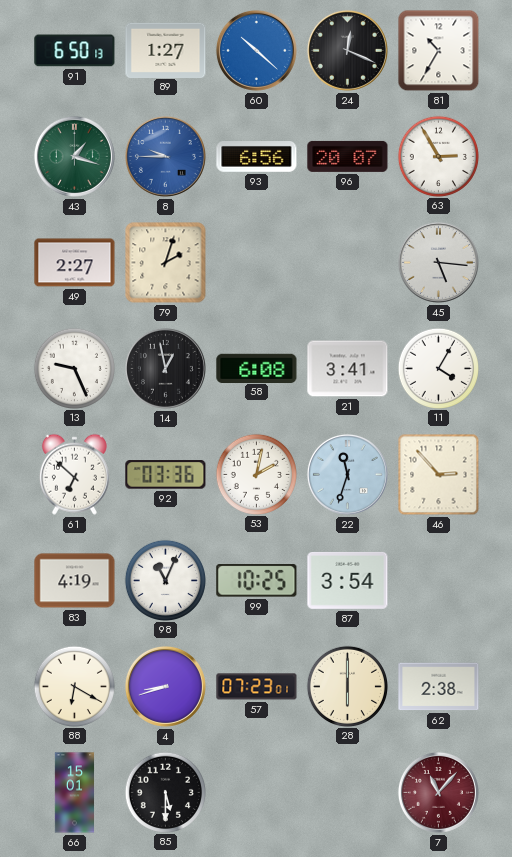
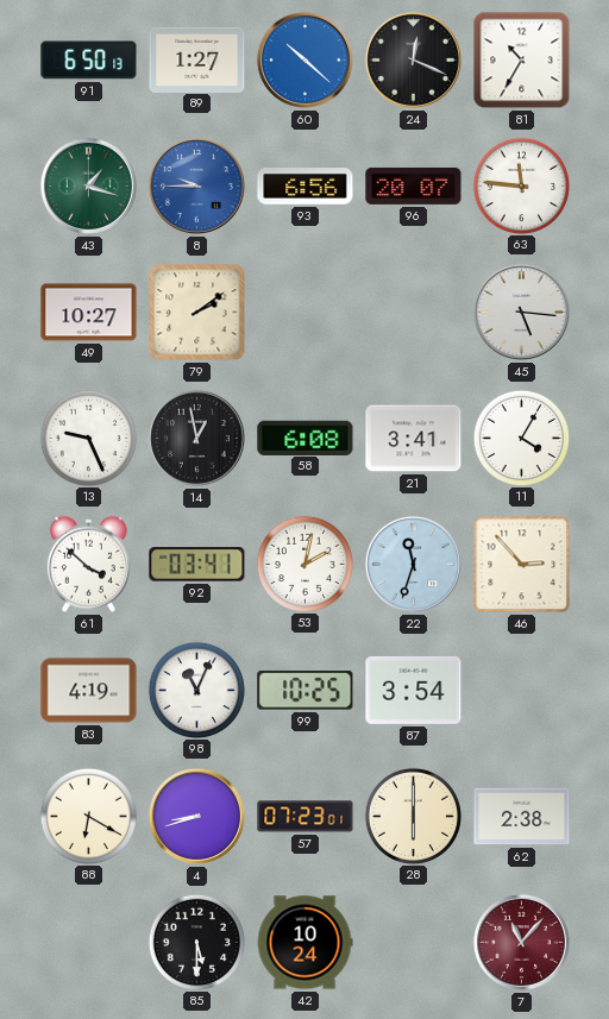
63: 2:55 -> 11:46 (521, 185)
49: 2:27 -> 10:27 (89, 313)
79: 2:03 -> 2:09 (197, 313)
61: 6:52 -> 3:52 (88, 564)
92: 03:36 -> 03:41 (197, 565)
66: 15:01 -> none (75, 793)
42: none -> 10:24 (304, 943)
